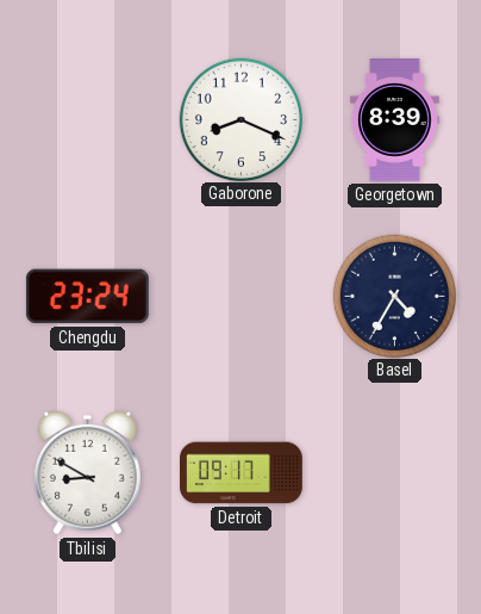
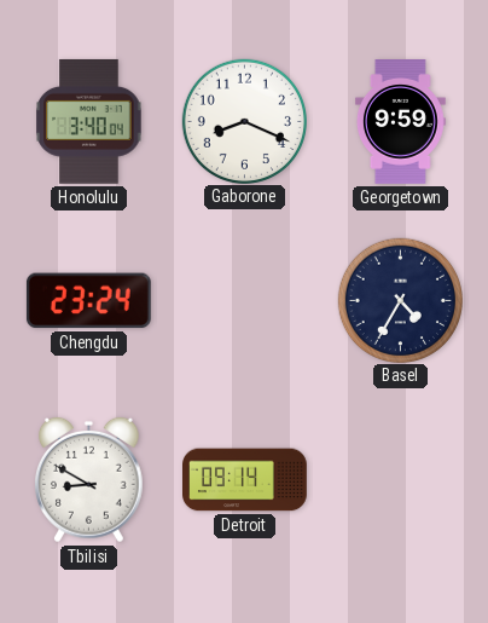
Honolulu: none -> 3:40 (89, 121)
Georgetown: 8:39 -> 9:59 (400, 122)
Detroit: 09:17 -> 09:14 (245, 480)
